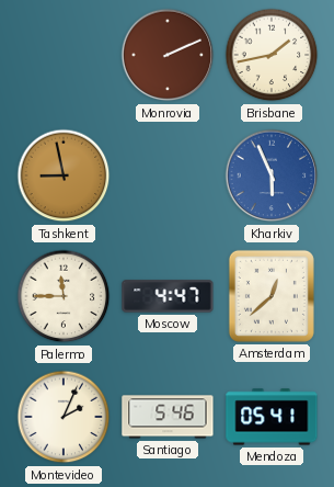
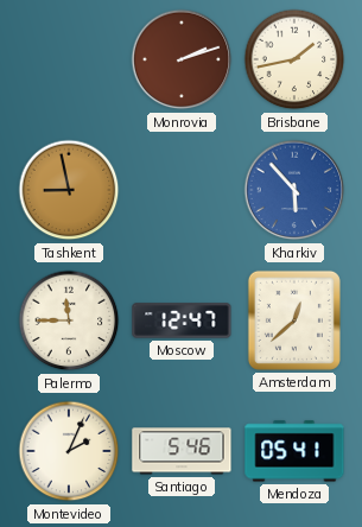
Monrovia: 2:11 -> 2:12 (182, 59)
Kharkiv: 5:56 -> 5:53 (294, 190)
Moscow: 4:47 -> 12:47 (182, 320)
